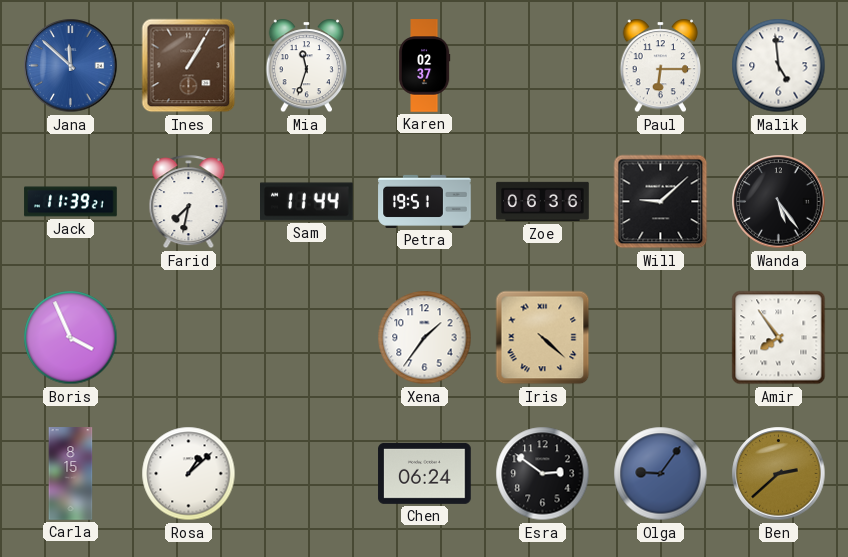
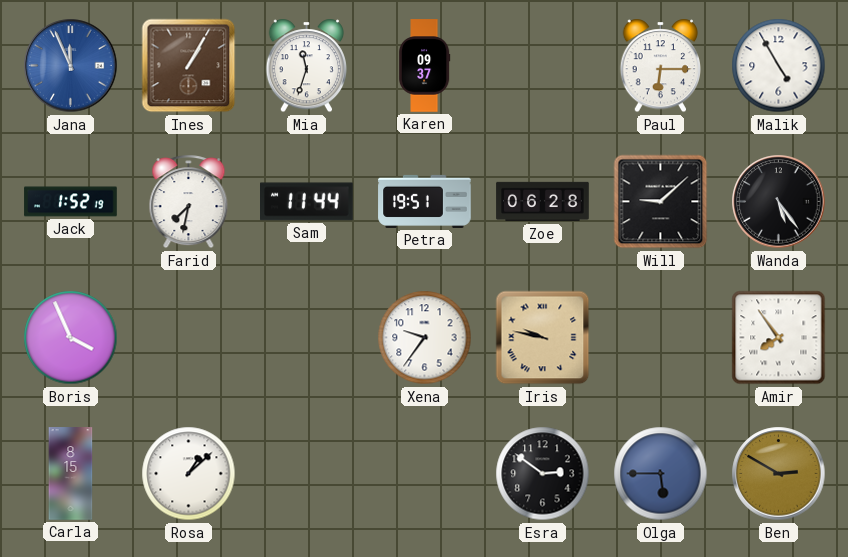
Jana: 11:52 -> 11:56 (71, 66)
Karen: 02:37 -> 09:37 (424, 66)
Malik: 4:59 -> 4:55 (779, 66)
Jack: 11:39 -> 1:52 (71, 202)
Zoe: 06:36 -> 06:28 (543, 202)
Xena: 1:36 -> 9:36 (425, 338)
Iris: 4:22 -> 9:47 (543, 338)
Chen: 06:24 -> none (425, 473)
Olga: 9:06 -> 5:45 (661, 474)
Ben: 2:38 -> 2:50 (779, 474)
